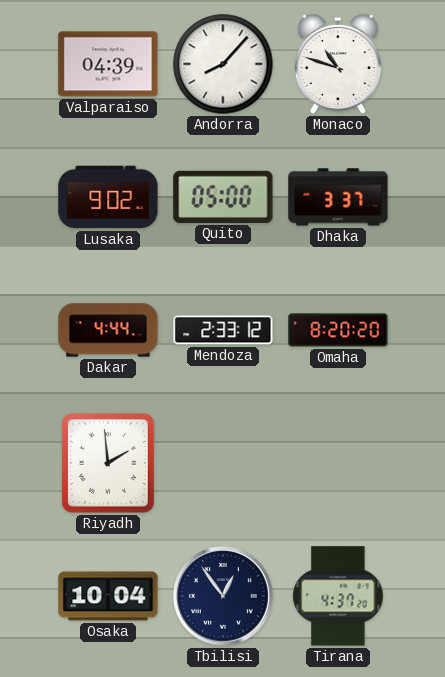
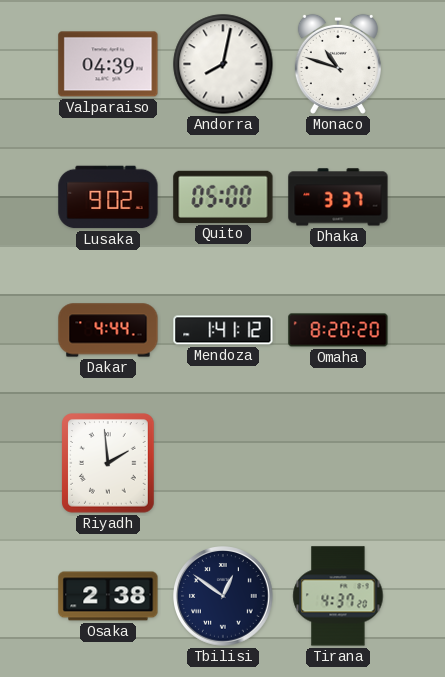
Andorra: 8:07 -> 8:02 (223, 64)
Mendoza: 2:33 -> 1:41 (223, 330)
Osaka: 10:04 -> 2:38 (108, 596)
Tbilisi: 12:54 -> 12:51 (223, 596)
